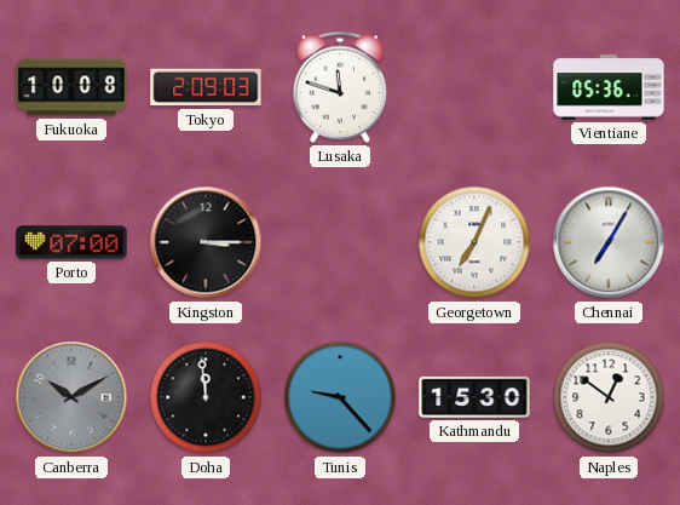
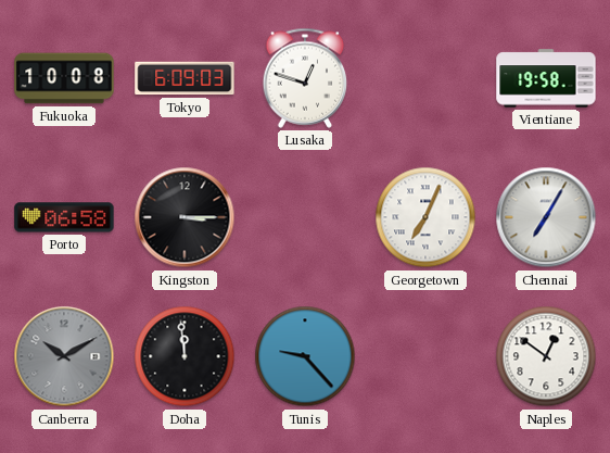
Tokyo: 2:09 -> 6:09 (185, 78)
Lusaka: 11:48 -> 12:48 (305, 78)
Vientiane: 05:36 -> 19:58 (546, 78)
Porto: 07:00 -> 06:58 (64, 217)
Kathmandu: 15:30 -> none (474, 397)
